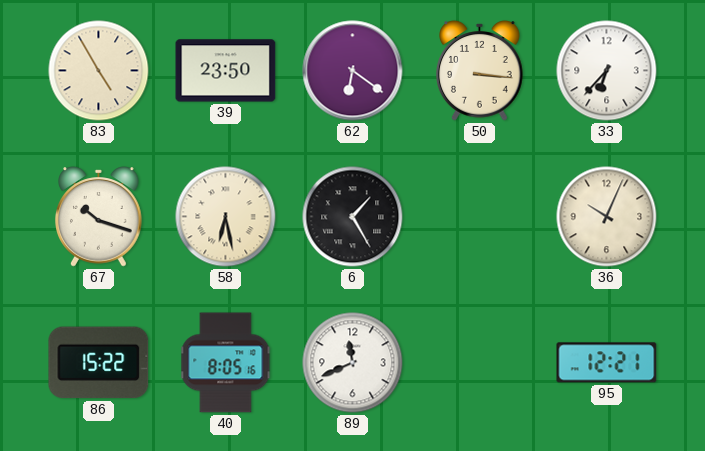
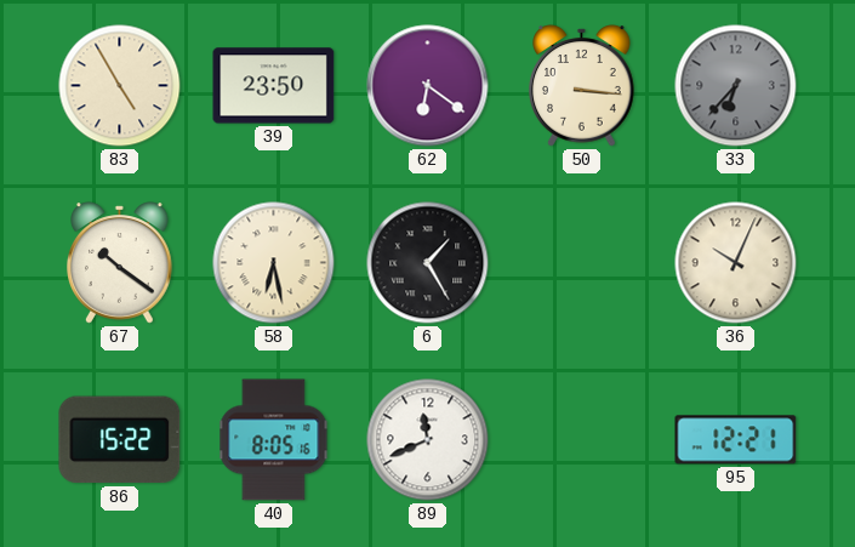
33 dial: white -> grey (736, 86)
67: 10:18 -> 10:21 (120, 263)
